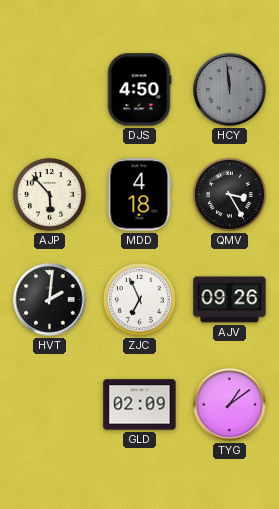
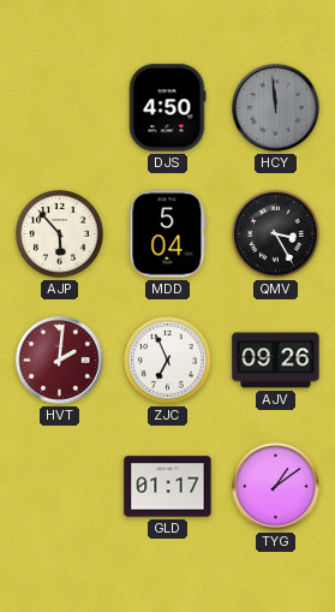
MDD: 4:18 -> 5:04 (168, 234)
HVT dial: black -> burgundy (60, 361)
GLD: 02:09 -> 01:17 (168, 487)
